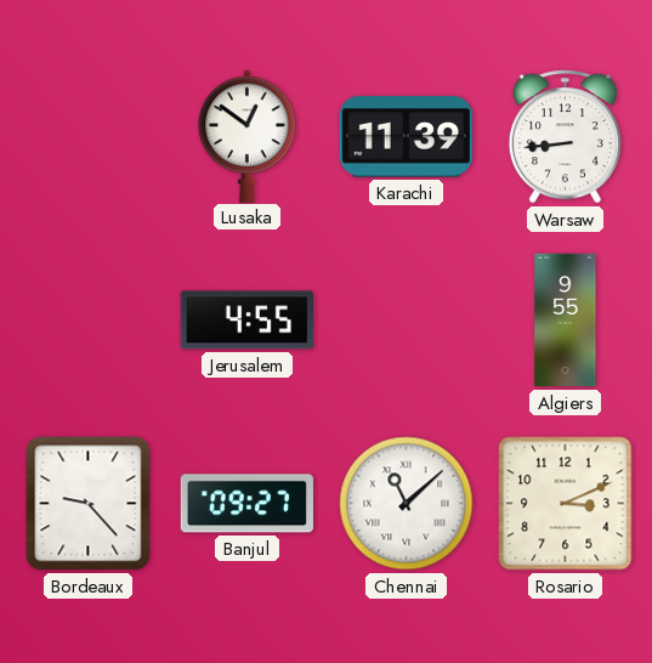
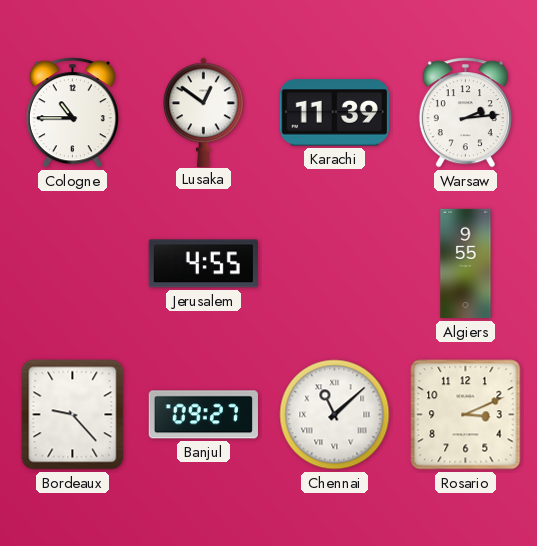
Cologne: none -> 10:45 (72, 113)
Warsaw: 8:44 -> 2:14 (465, 113)
